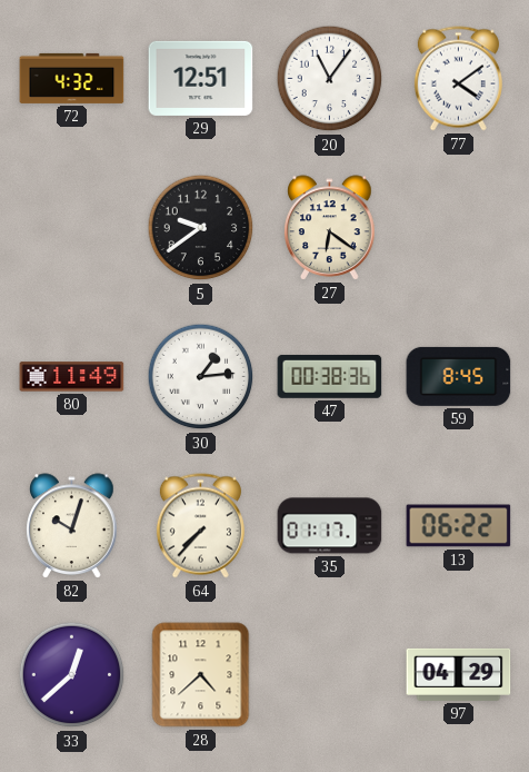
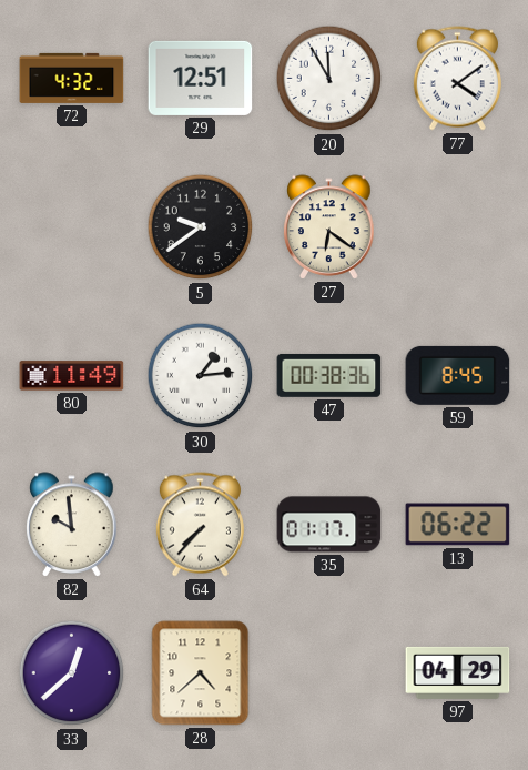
20: 11:06 -> 11:55 (329, 79)
82: 10:03 -> 9:59 (72, 525)
